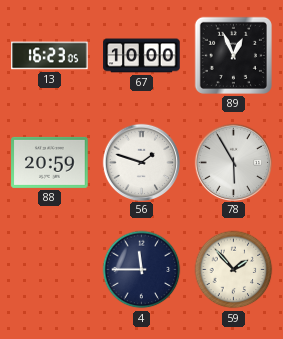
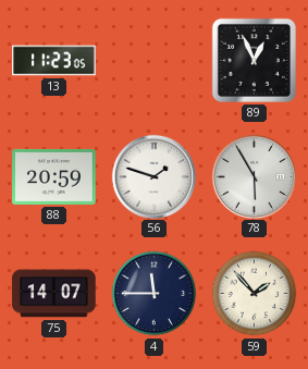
13: 16:23 -> 11:23 (54, 61)
67: 10:00 -> none (142, 56)
75: none -> 14:07 (54, 294)
